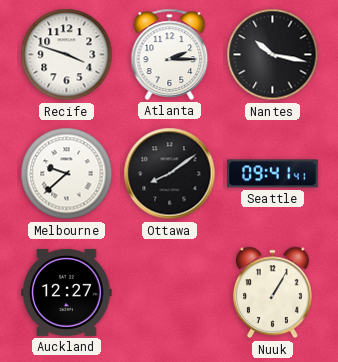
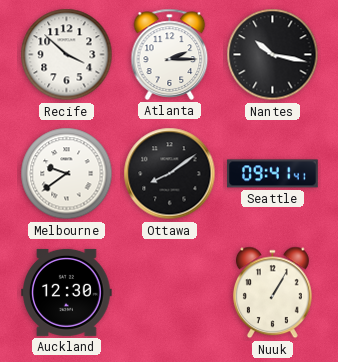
Recife: 3:48 -> 3:52 (67, 55)
Melbourne: 9:38 -> 9:39 (67, 174)
Auckland: 12:27 -> 12:30 (67, 292)
